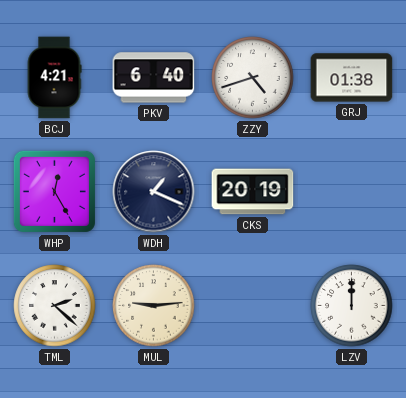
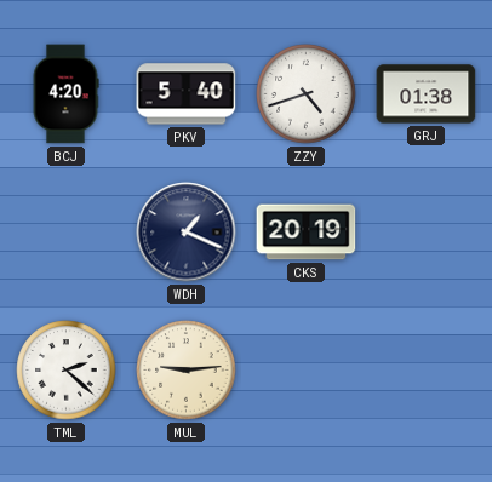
BCJ: 4:21 -> 4:20 (65, 94)
PKV: 6:40 -> 5:40 (187, 94)
WHP: 12:25 -> none (54, 191)
LZV: 12:00 -> none (352, 306)
